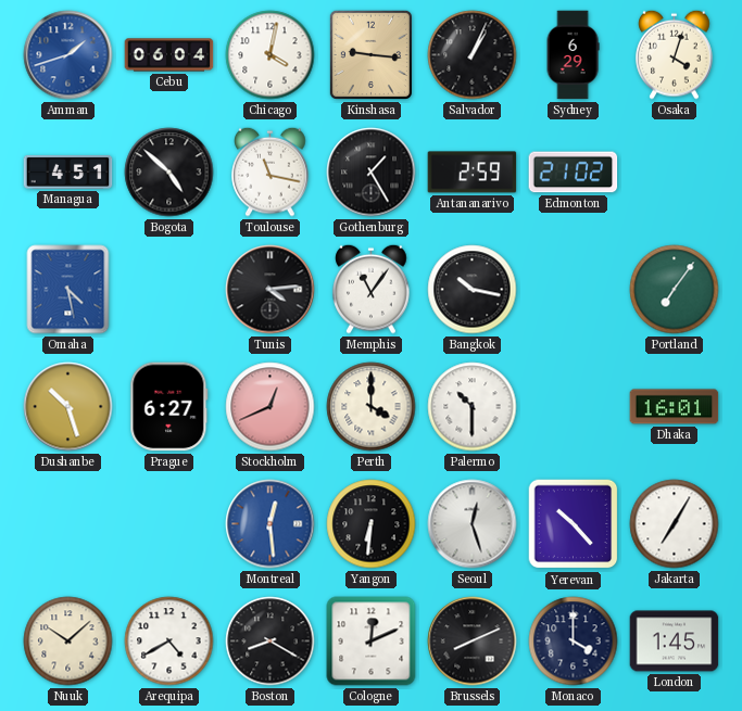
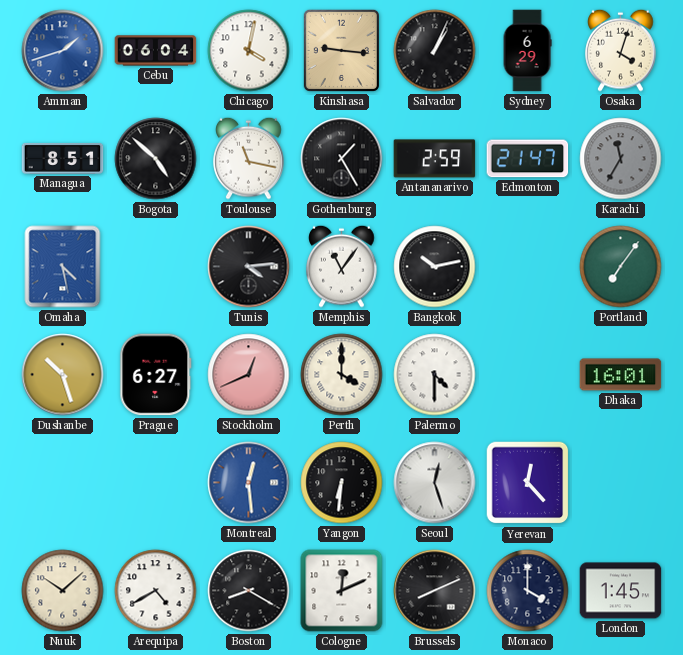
Managua: 4:51 -> 8:51 (63, 158)
Edmonton: 21:02 -> 21:47 (528, 159)
Karachi: none -> 11:35 (621, 159)
Bangkok: 10:17 -> 10:13 (435, 267)
Palermo: 10:30 -> 4:30 (435, 375)
Yerevan: 10:23 -> 12:23 (528, 483)
Jakarta: 7:05 -> none (675, 524)
